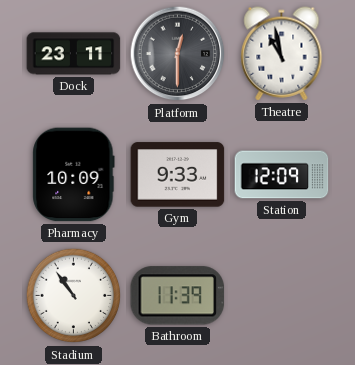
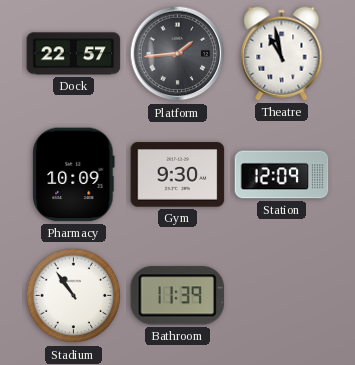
Dock: 23:11 -> 22:57 (74, 54)
Platform: 12:30 -> 1:44 (178, 54)
Gym: 9:33 -> 9:30 (178, 175)
